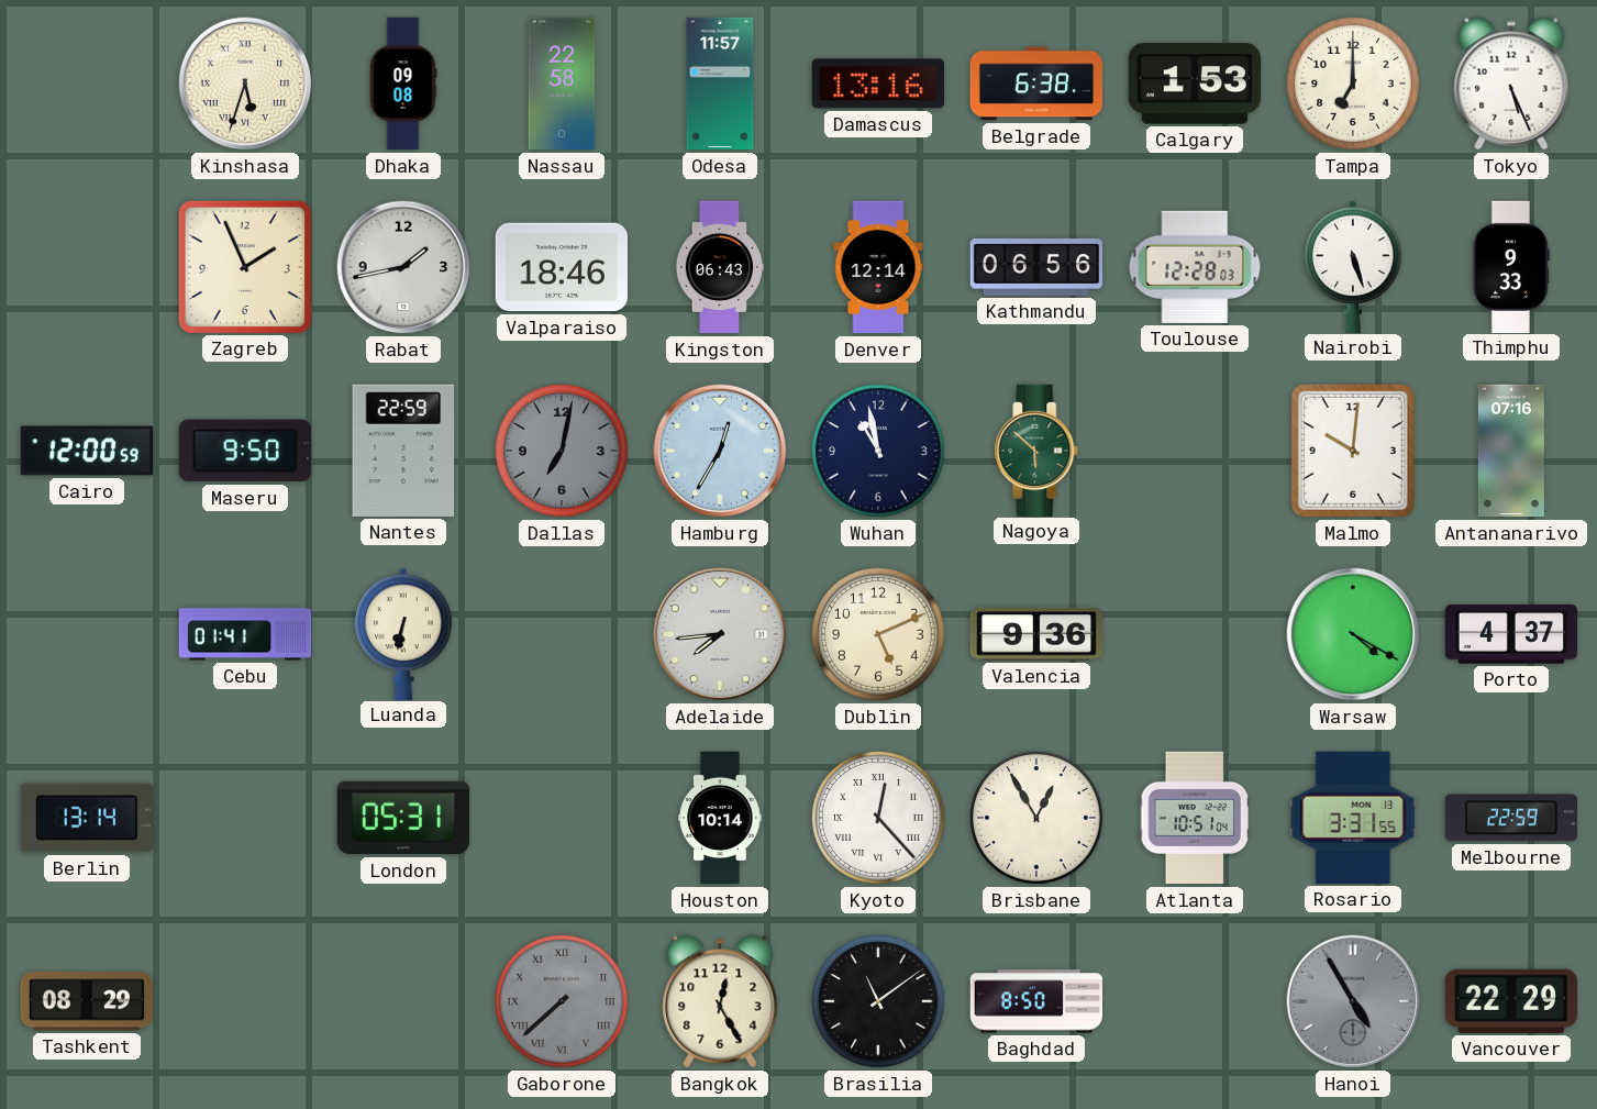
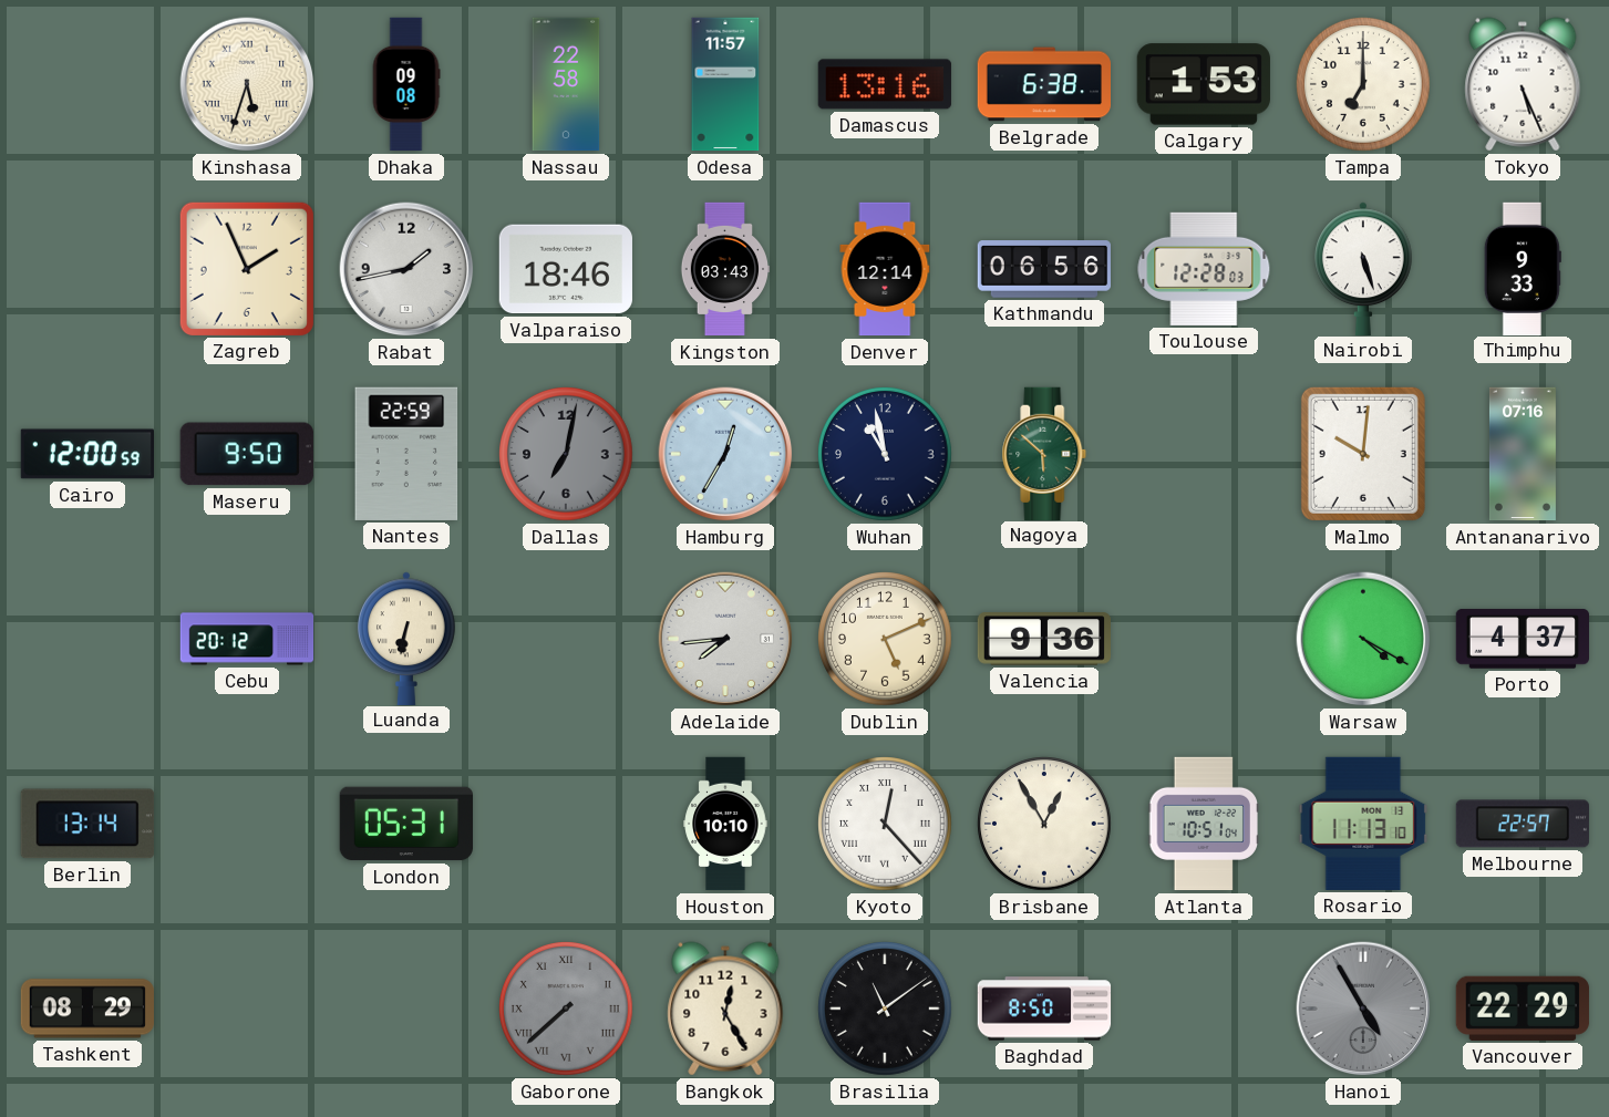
Kingston: 06:43 -> 03:43 (725, 269)
Cebu: 01:41 -> 20:12 (247, 639)
Houston: 10:14 -> 10:10 (725, 824)
Rosario: 3:31 -> 11:13 (1363, 824)
Melbourne: 22:59 -> 22:57 (1523, 824)
